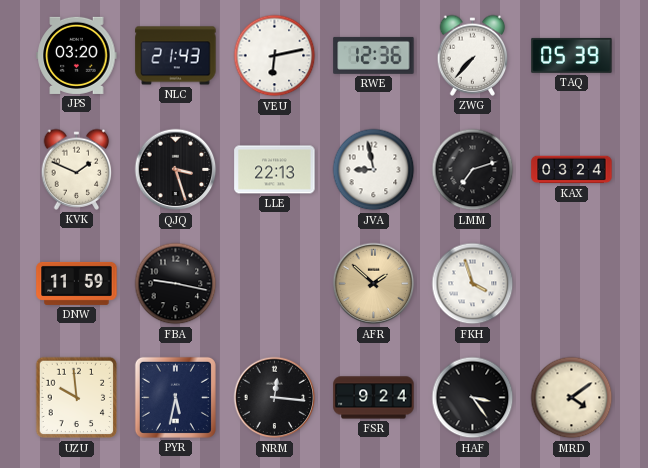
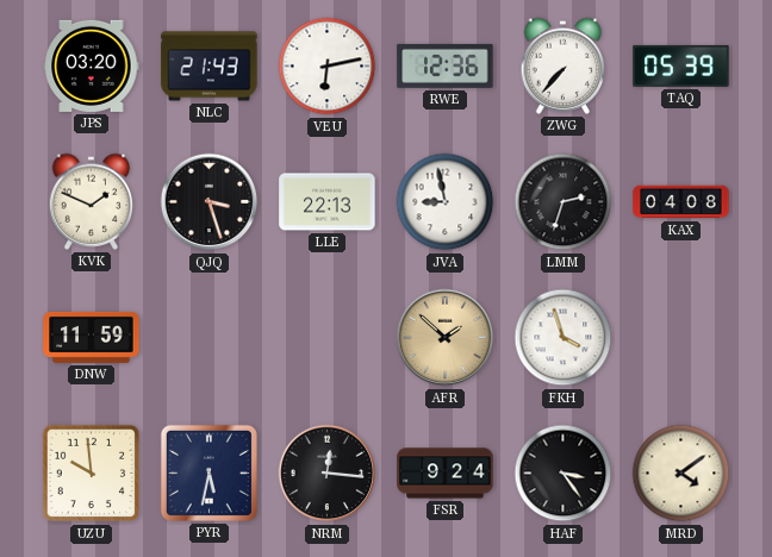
LMM: 7:12 -> 2:33 (564, 202)
KAX: 03:24 -> 04:08 (681, 202)
FBA: 9:17 -> none (176, 284)
